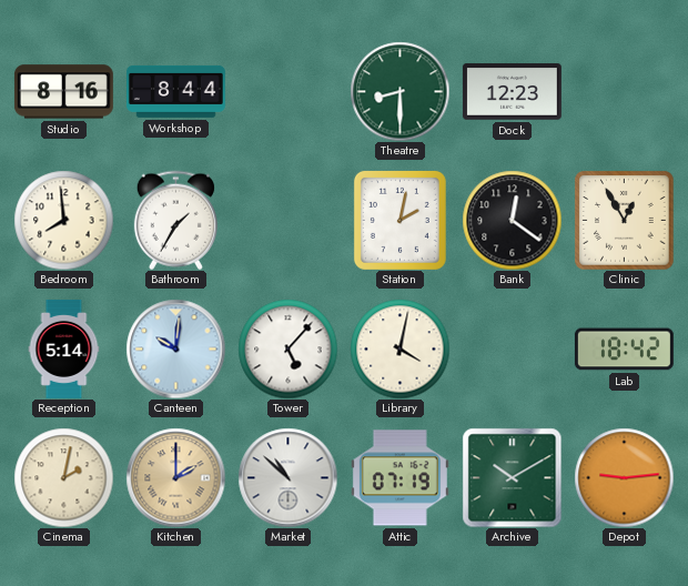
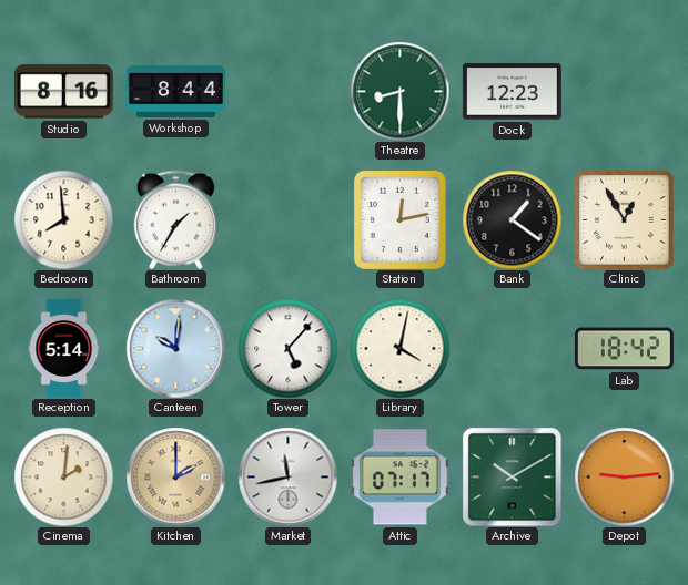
Station: 2:02 -> 12:13 (399, 219)
Bank: 12:21 -> 1:21 (512, 219)
Cinema: 2:02 -> 2:01 (63, 476)
Market: 10:52 -> 11:43 (287, 476)
Attic: 07:19 -> 07:17 (399, 478)
